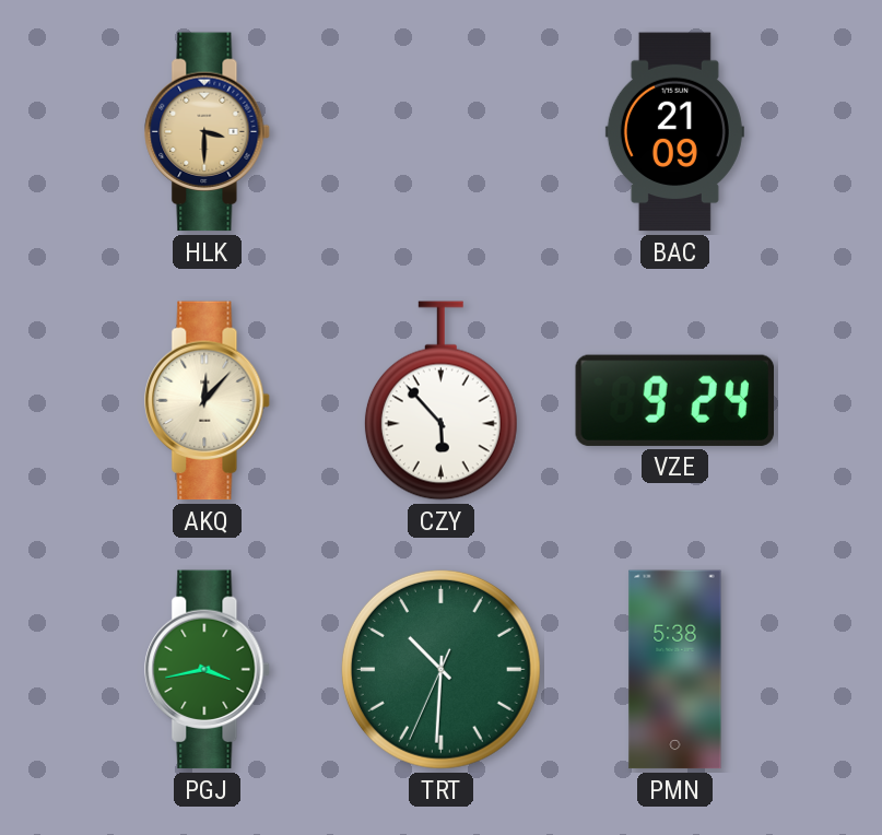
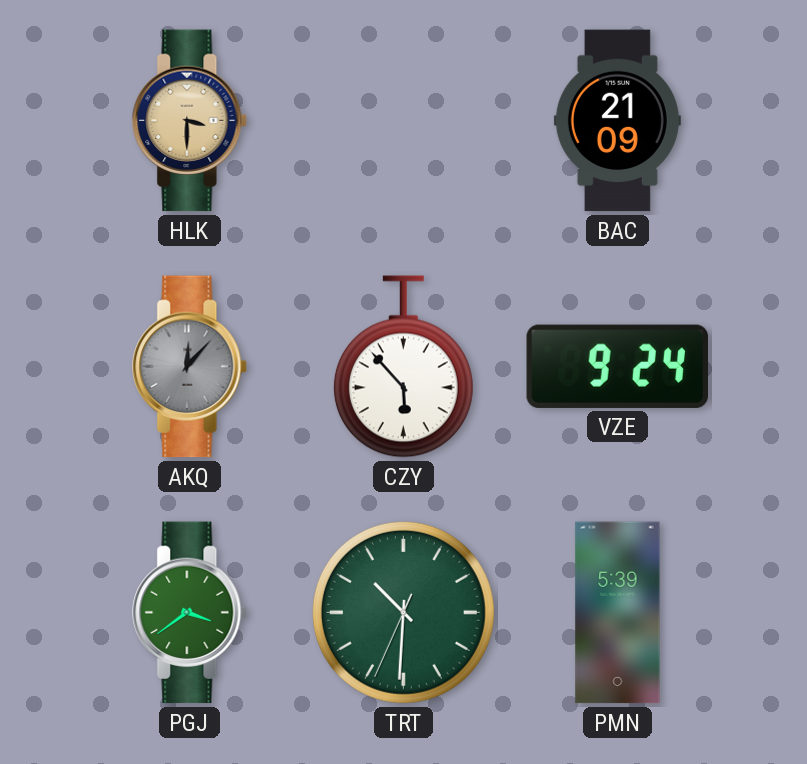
AKQ dial: cream -> grey (190, 367)
PGJ: 3:43 -> 3:39 (190, 613)
PMN: 5:38 -> 5:39 (618, 613)
